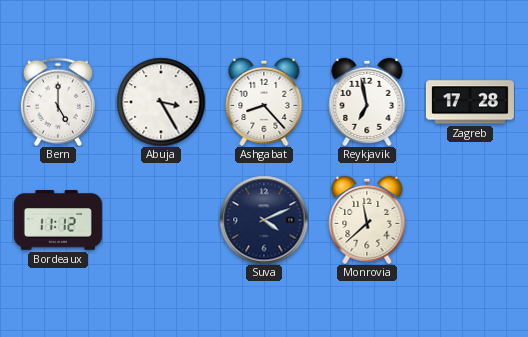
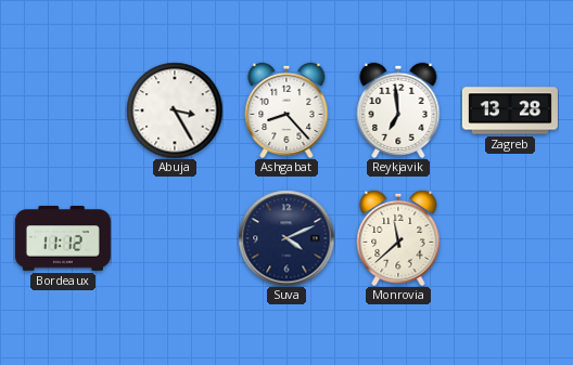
Bern: 5:00 -> none (58, 102)
Reykjavik: 6:58 -> 6:59 (398, 110)
Zagreb: 17:28 -> 13:28 (510, 110)
